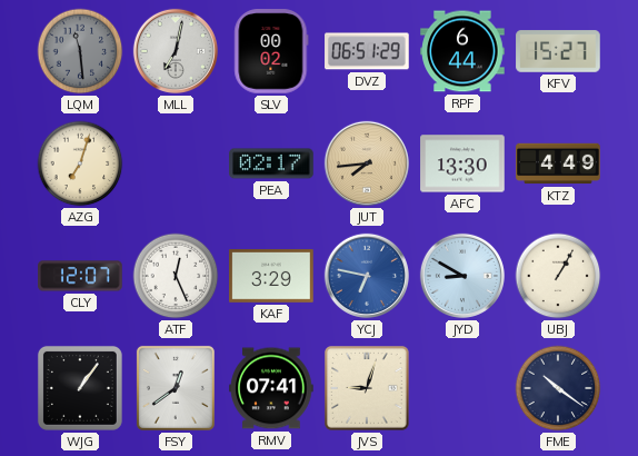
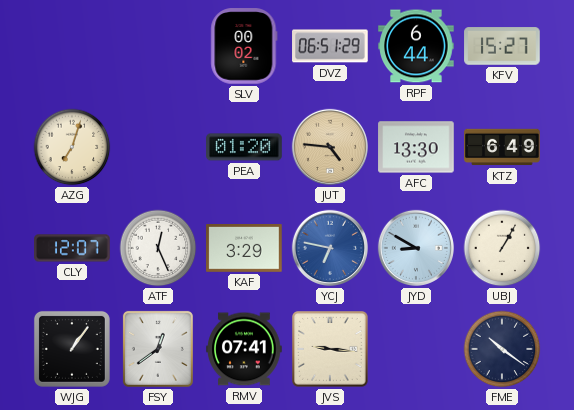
LQM: 11:29 -> none (80, 51)
MLL: 7:02 -> none (176, 51)
PEA: 02:17 -> 01:20 (244, 147)
JUT: 7:44 -> 4:46 (330, 147)
KTZ: 4:49 -> 6:49 (502, 147)
JVS: 9:03 -> 9:16 (330, 349)
